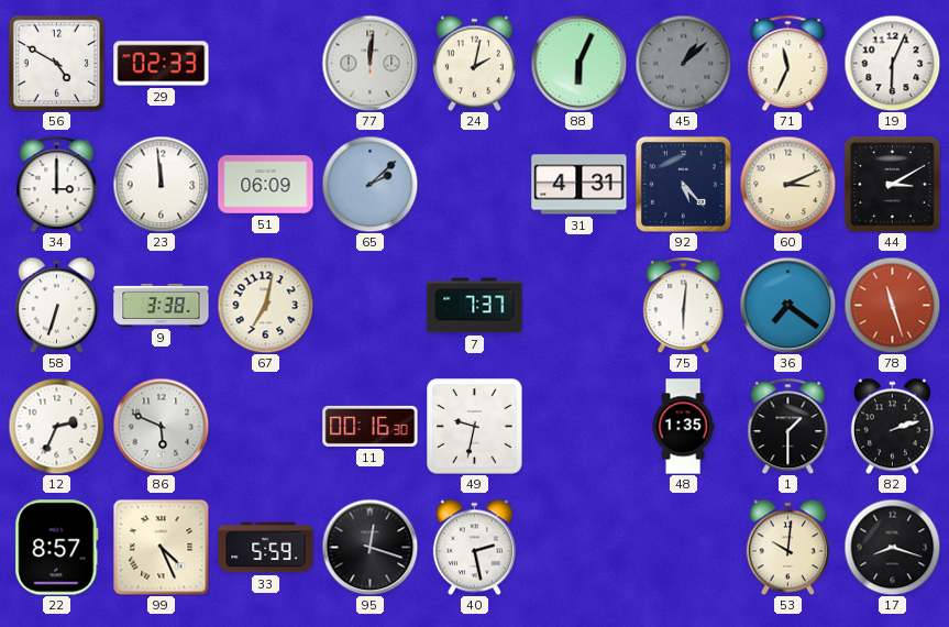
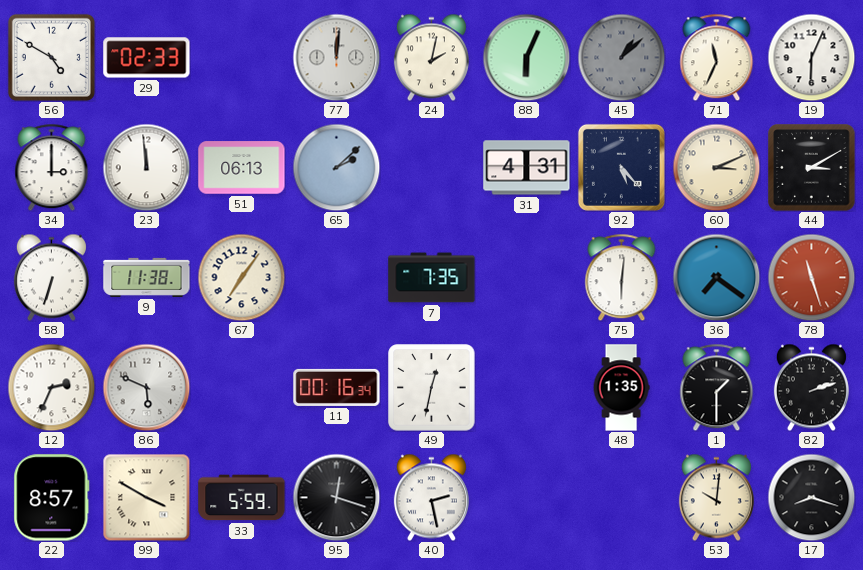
51: 06:09 -> 06:13 (242, 168)
9: 3:38 -> 11:38 (147, 277)
67: 7:02 -> 7:06 (241, 277)
7: 7:37 -> 7:35 (432, 278)
11: 00:16:30 -> 00:16:34 (337, 387)
49: 9:32 -> 12:32 (432, 388)
99: 4:26 -> 3:50 (146, 497)
